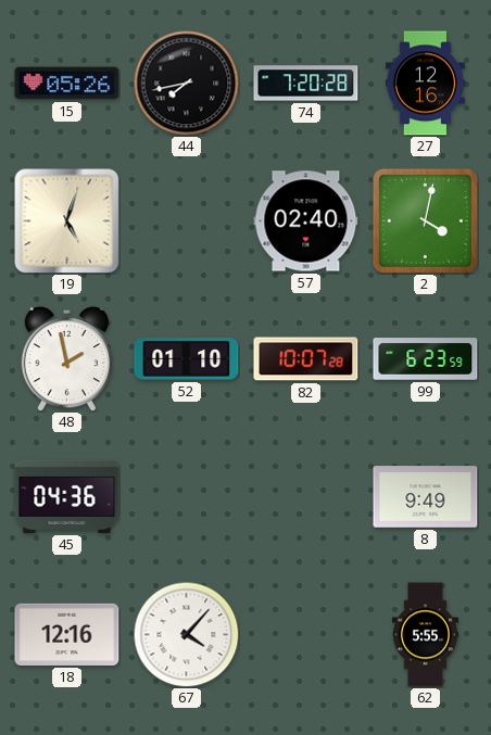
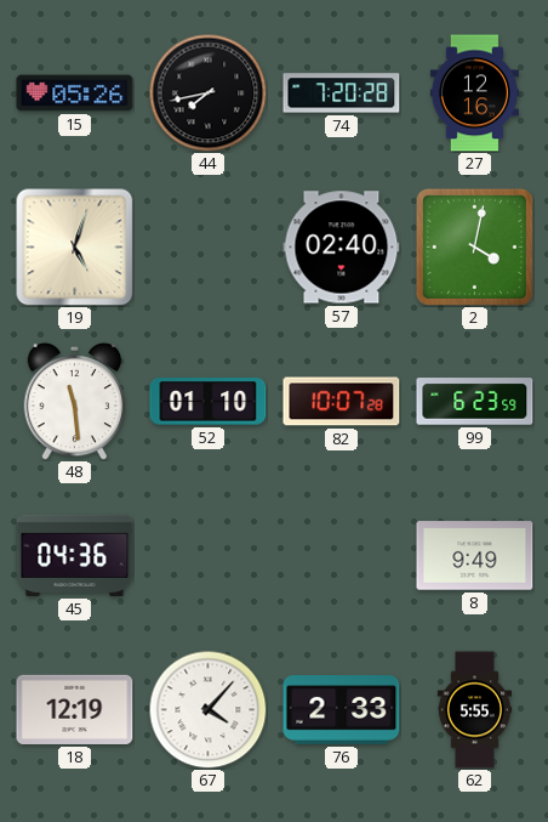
48: 1:58 -> 11:29 (75, 401)
18: 12:16 -> 12:19 (75, 709)
76: none -> 2:33 (342, 710)
